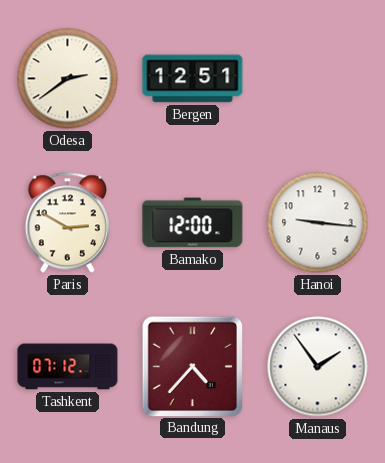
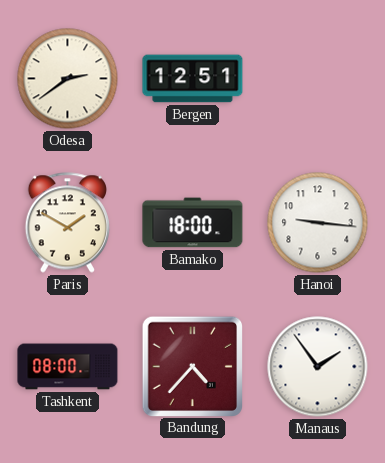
Paris: 2:50 -> 1:50 (67, 223)
Bamako: 12:00 -> 18:00 (193, 223)
Tashkent: 07:12 -> 08:00 (68, 367)
